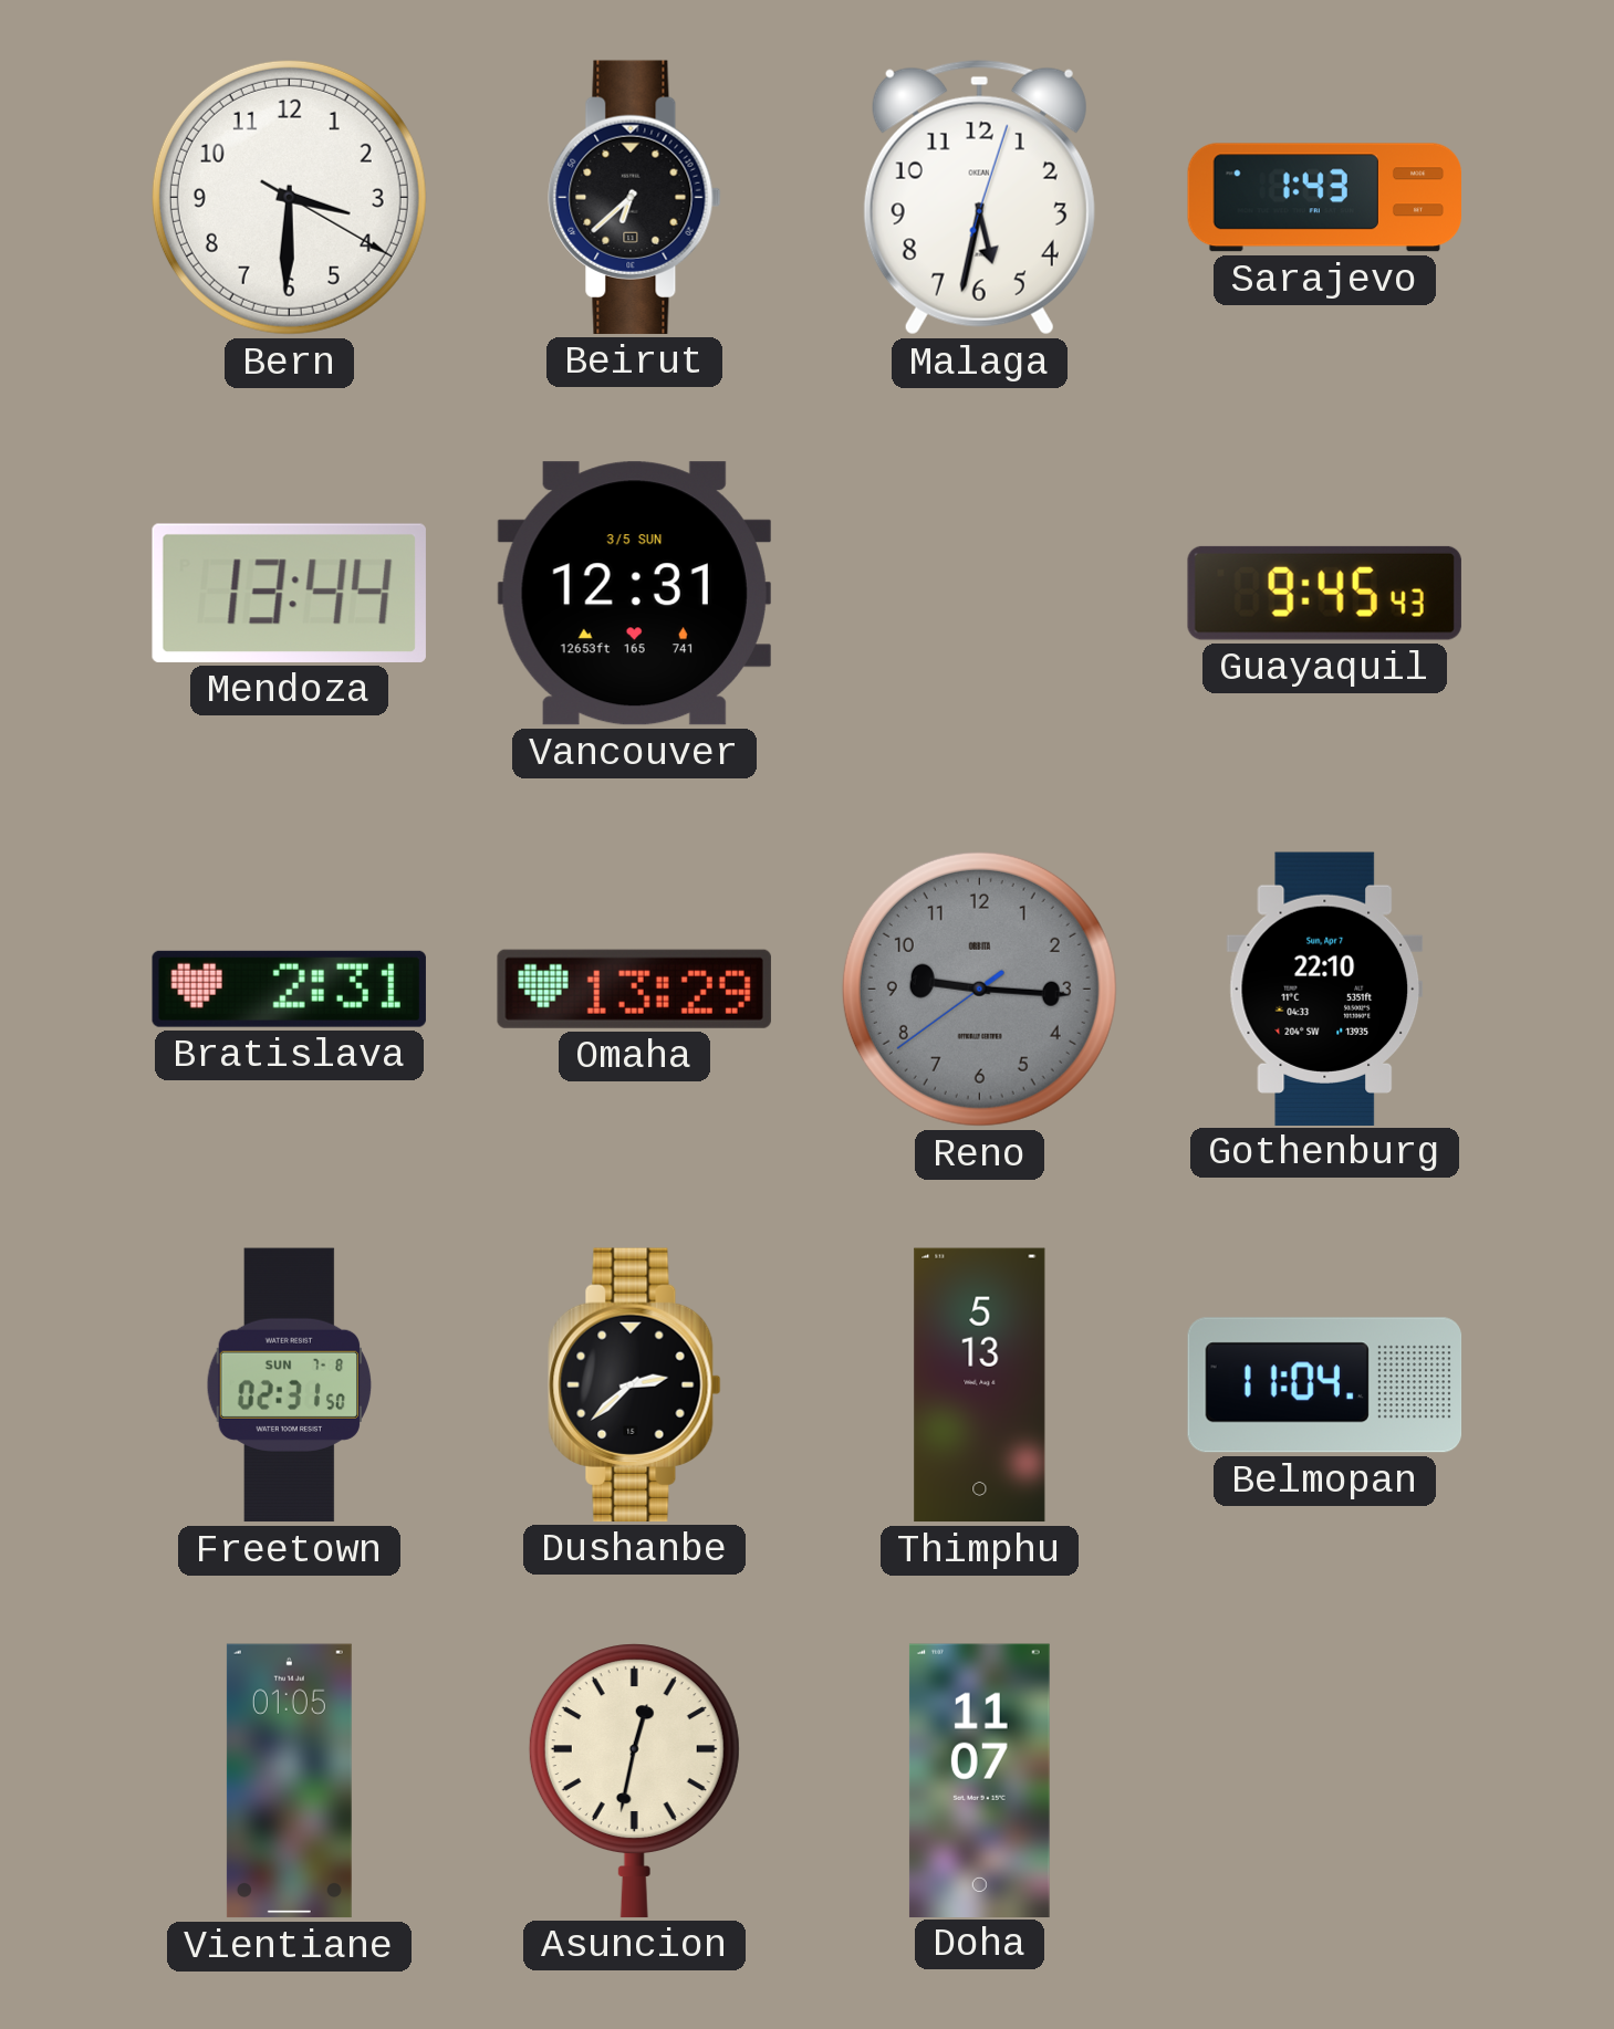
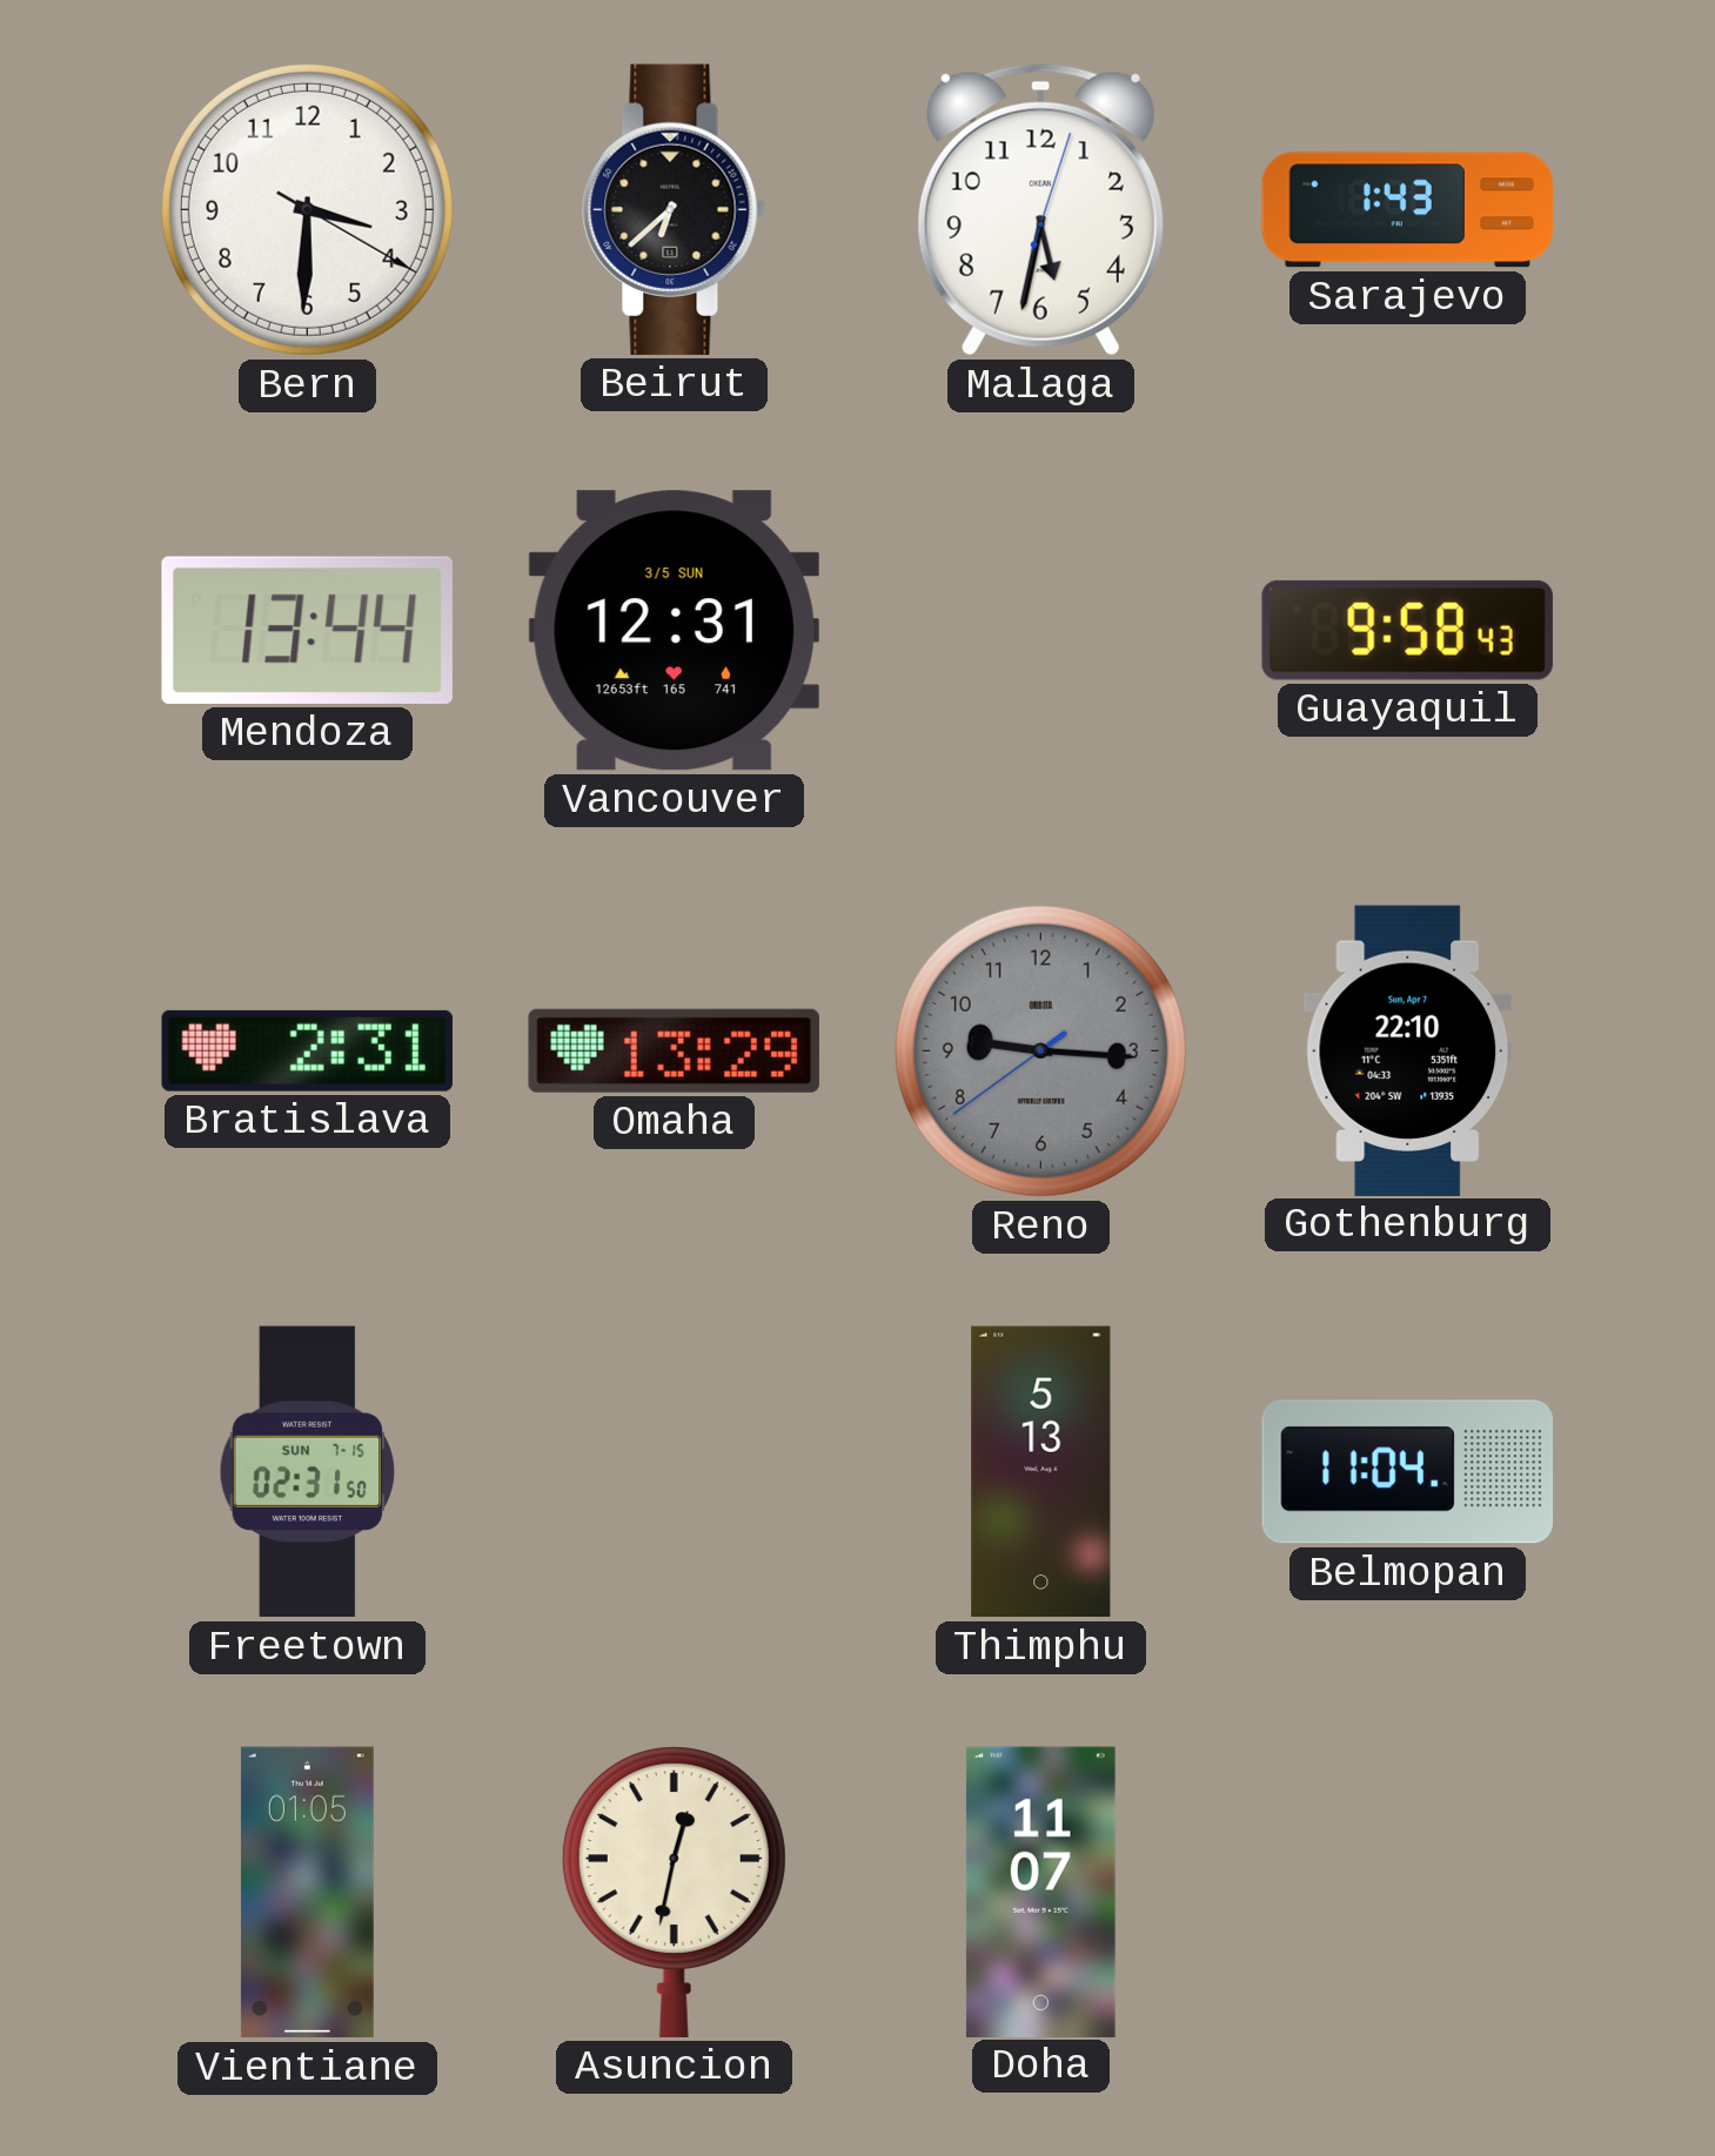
Guayaquil: 9:45 -> 9:58 (1407, 630)
Freetown date: SUN 7-8 -> SUN 7-15 (307, 1472)
Dushanbe: 2:38 -> none (635, 1384)
